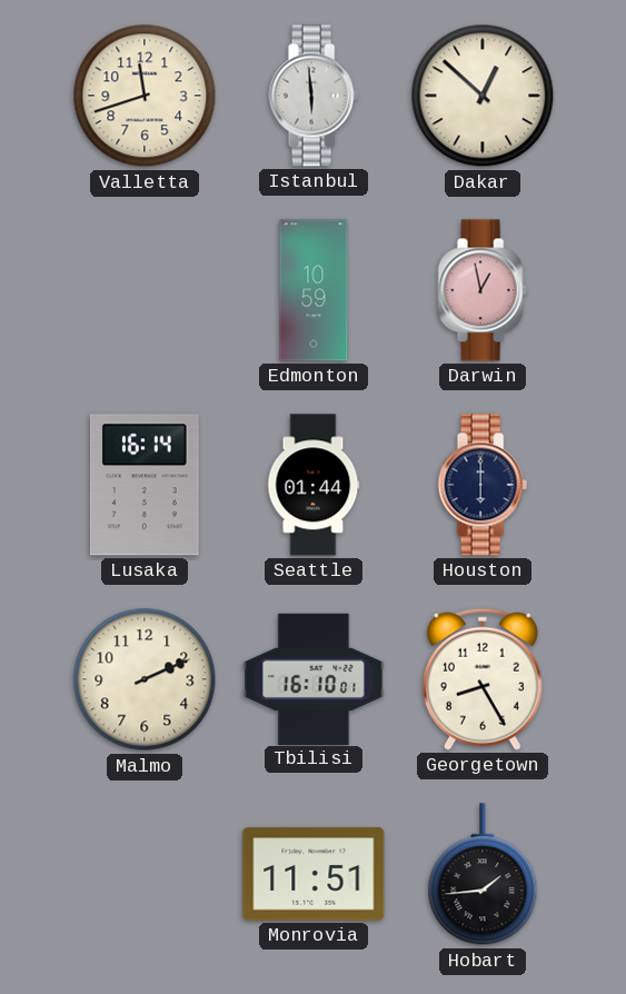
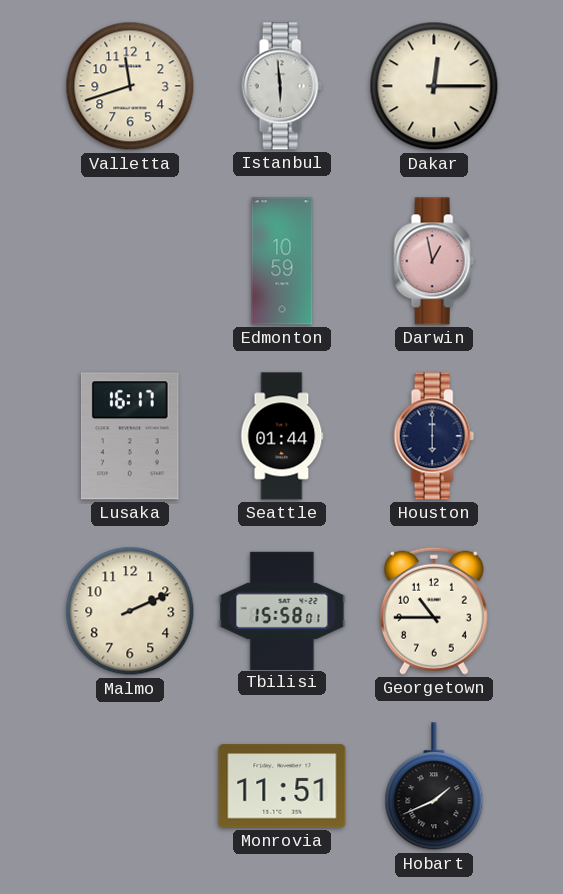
Dakar: 12:52 -> 12:15 (434, 86)
Lusaka: 16:14 -> 16:17 (130, 436)
Tbilisi: 16:10 -> 15:58 (282, 610)
Georgetown: 8:25 -> 10:45 (434, 611)
Hobart: 1:44 -> 1:41 (434, 787)
